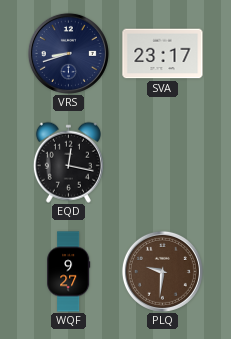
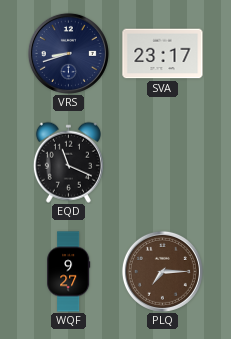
EQD: 12:17 -> 11:19 (68, 162)
PLQ: 9:31 -> 7:15 (162, 271)
